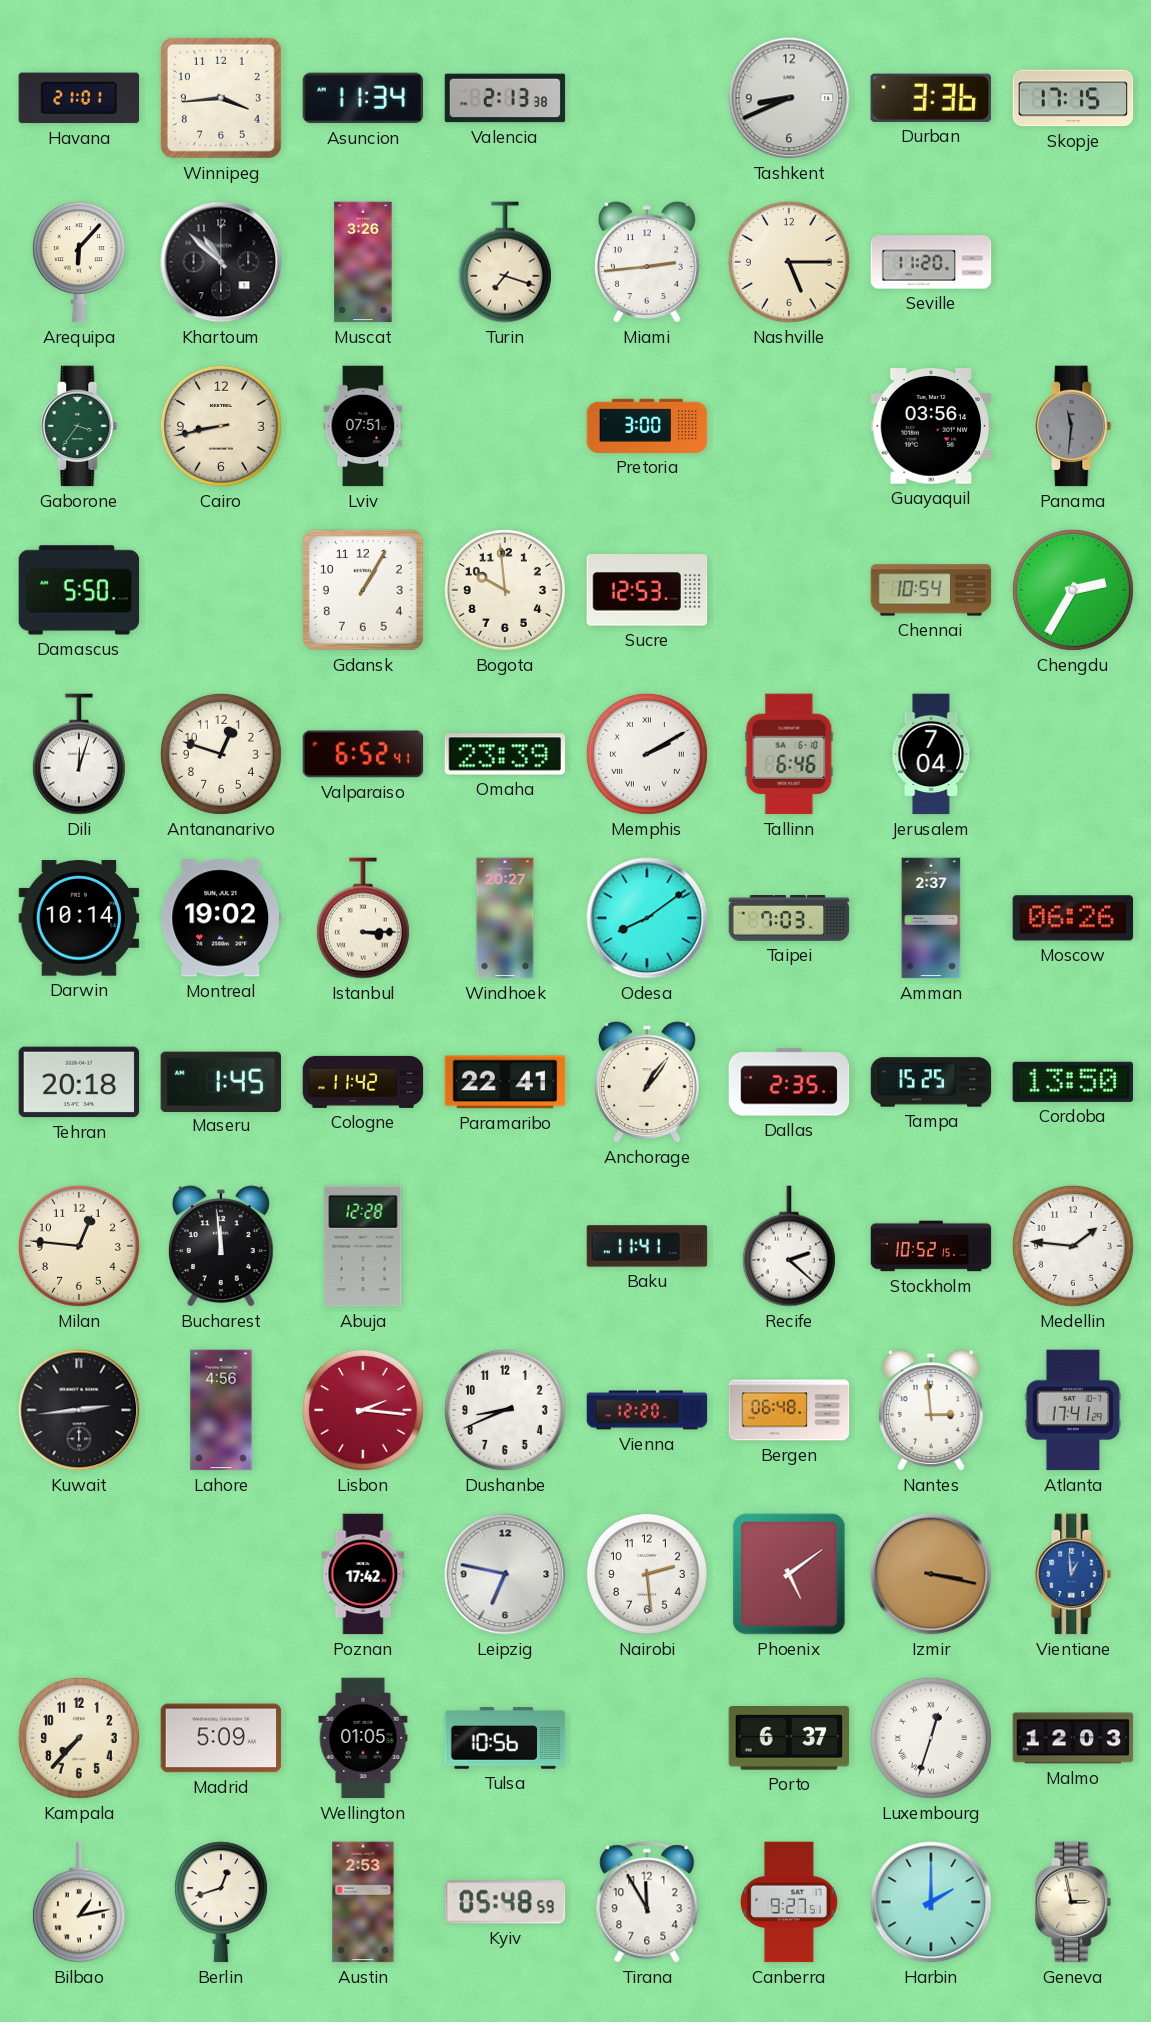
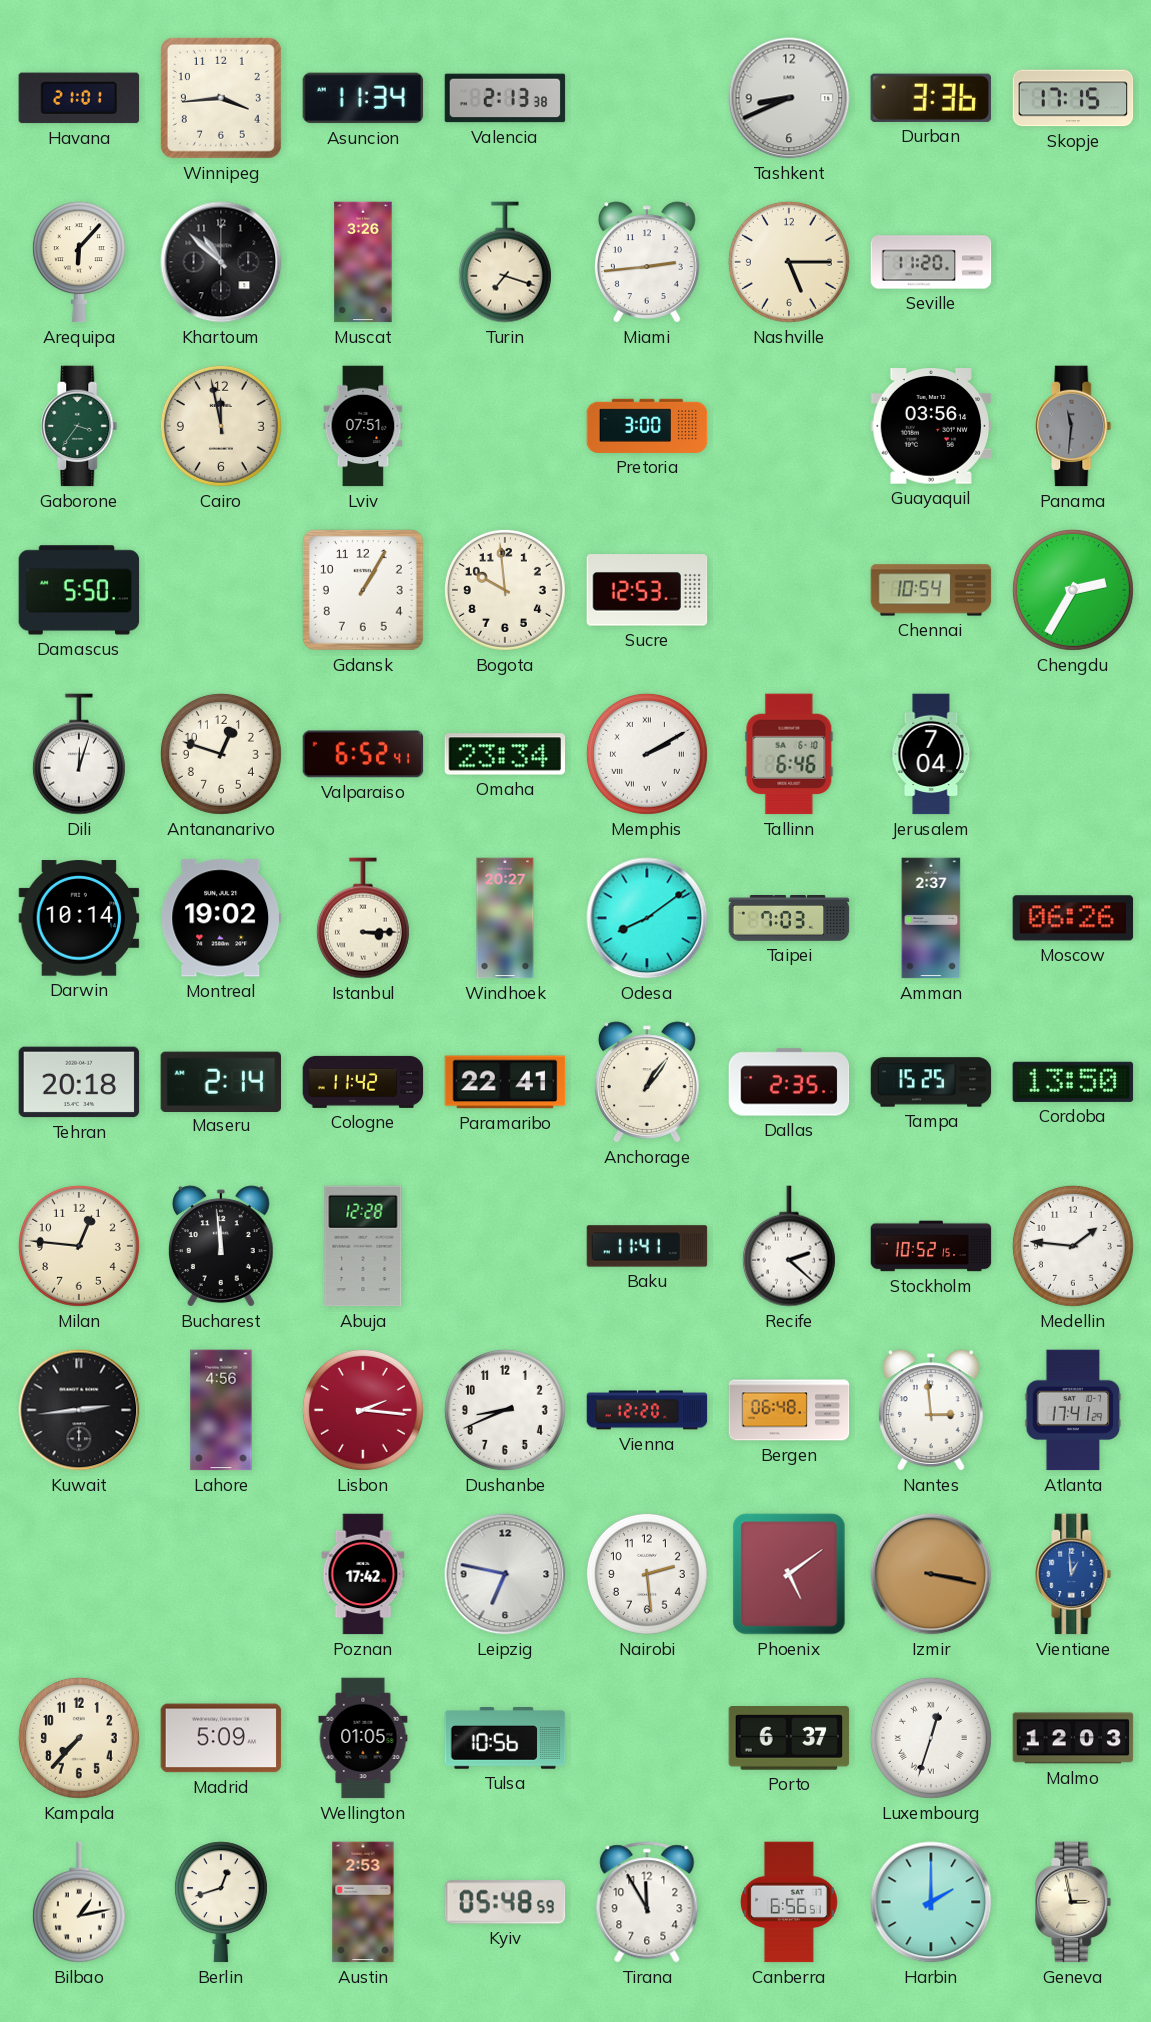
Cairo: 8:43 -> 11:58 (221, 426)
Omaha: 23:39 -> 23:34 (505, 754)
Maseru: 1:45 -> 2:14 (220, 1081)
Canberra: 9:27 -> 6:56 (789, 1902)
